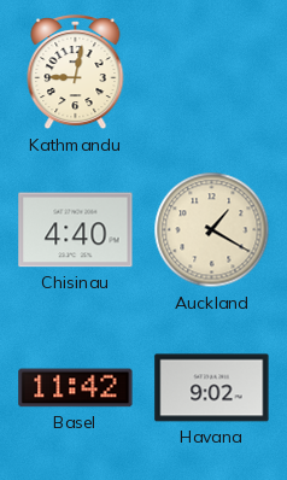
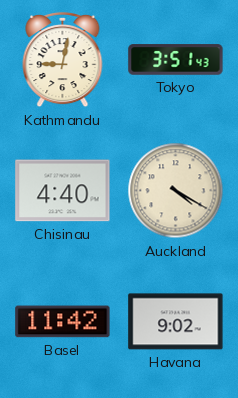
Tokyo: none -> 3:51 (176, 60)
Auckland: 1:20 -> 4:20 (176, 191)
